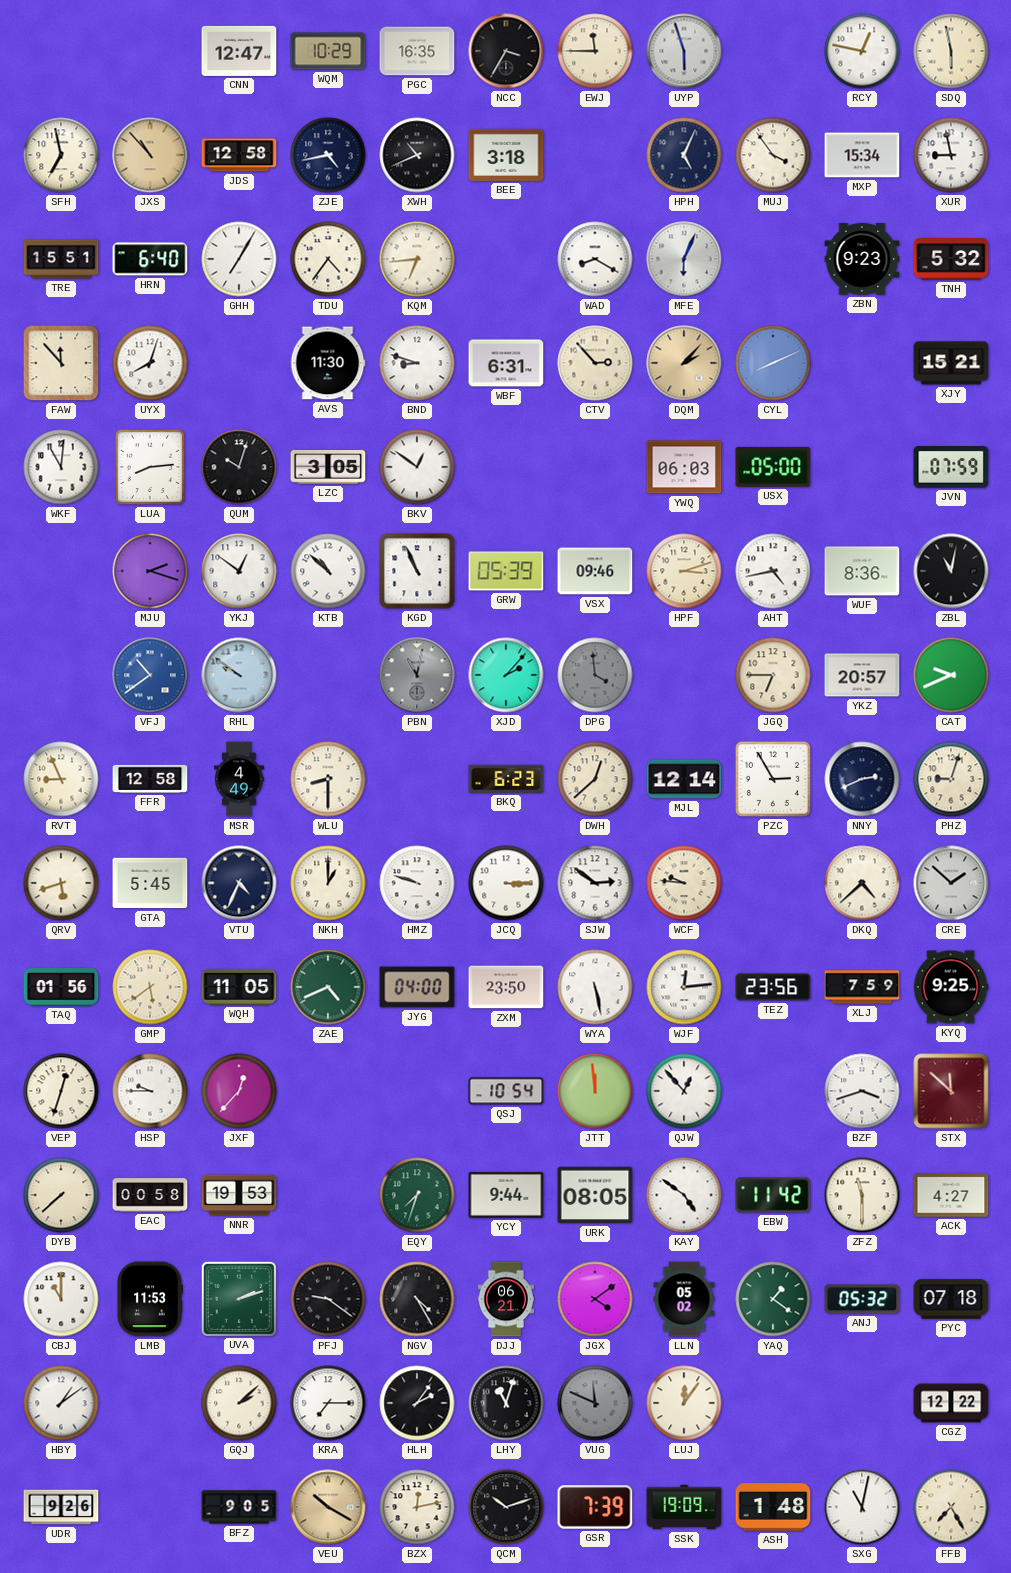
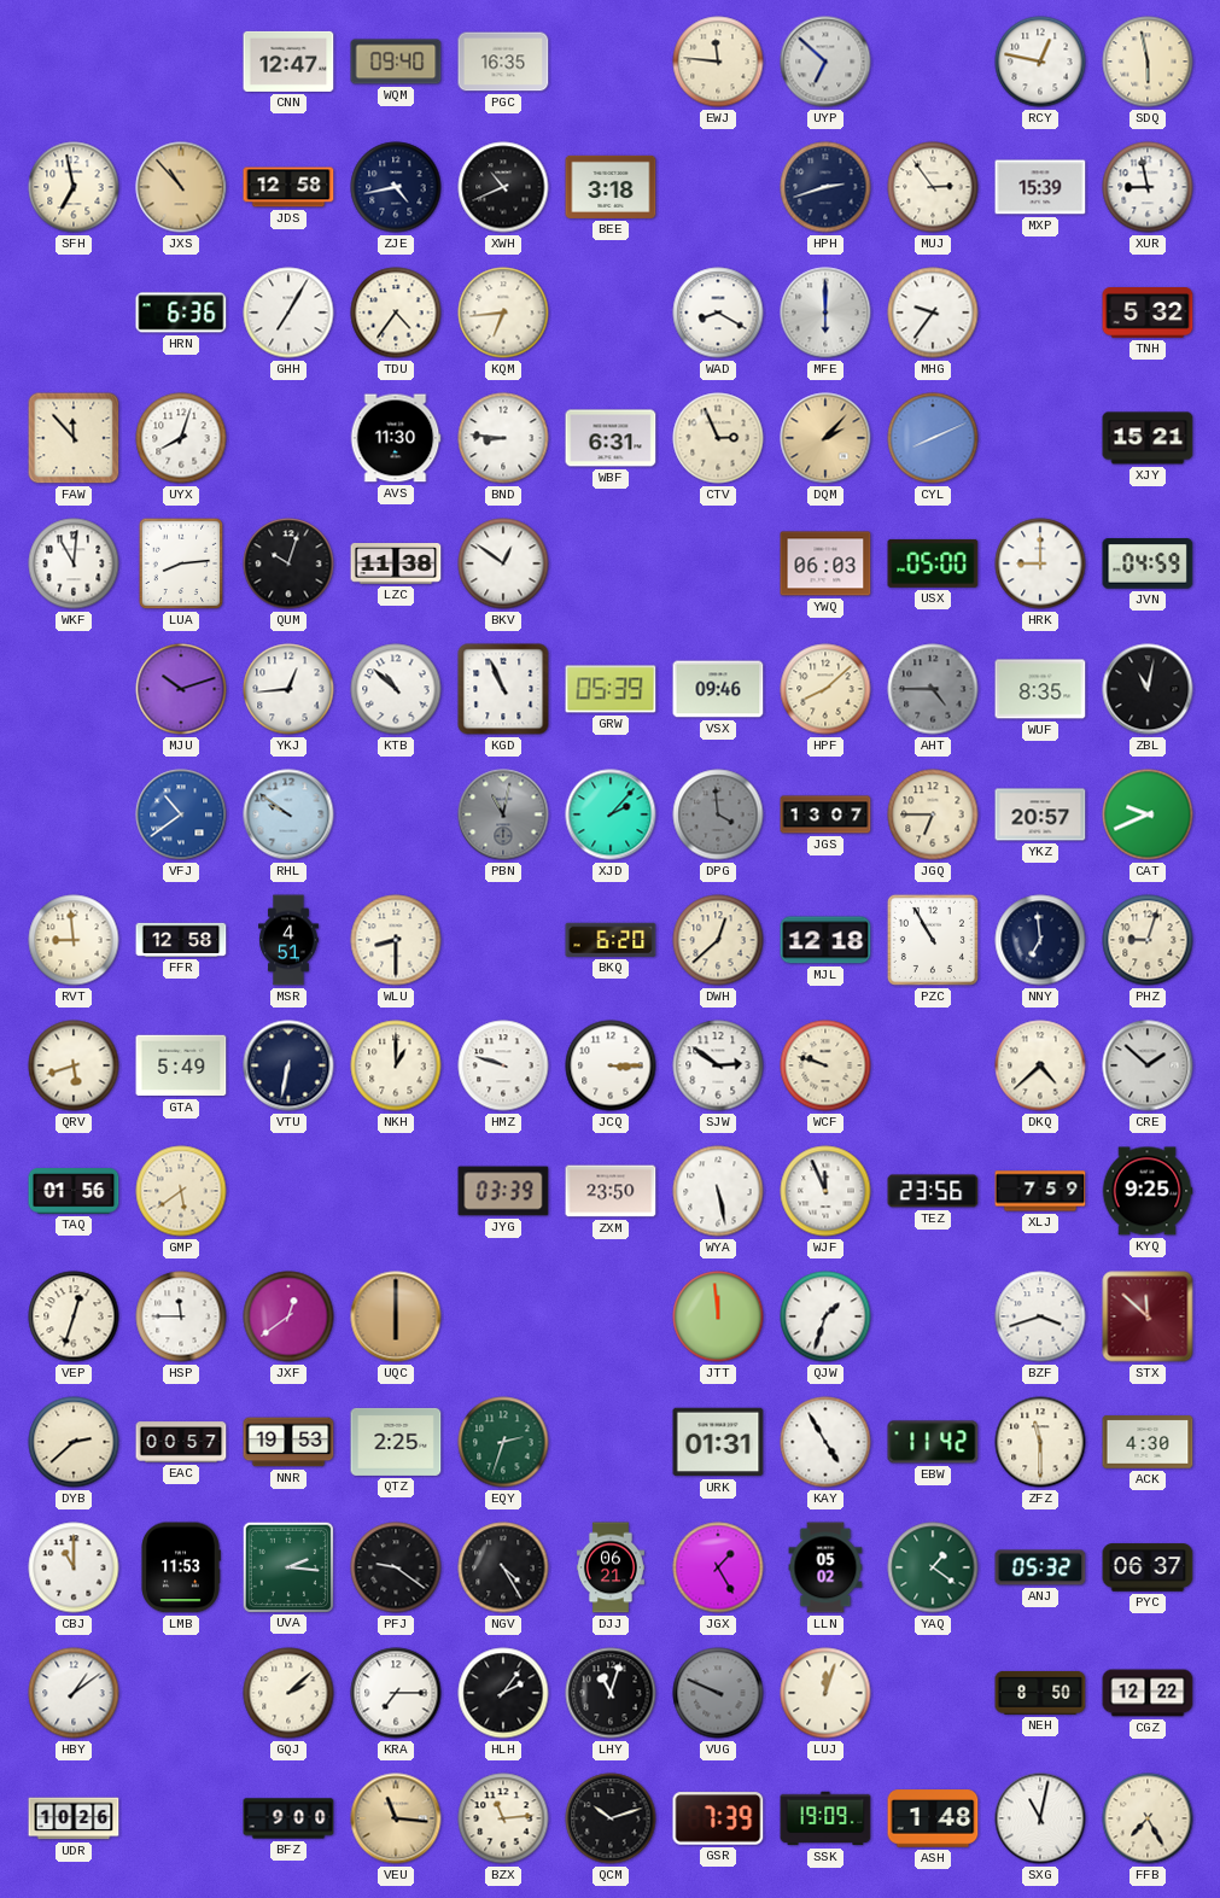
WQM: 10:29 -> 09:40 (396, 62)
NCC: 3:35 -> none (506, 51)
EWJ: 11:45 -> 11:46 (718, 62)
UYP: 5:57 -> 6:52 (825, 62)
HPH: 5:04 -> 2:42 (825, 187)
MUJ: 3:54 -> 2:54 (933, 187)
MXP: 15:34 -> 15:39 (1040, 187)
TRE: 15:51 -> none (61, 259)
HRN: 6:40 -> 6:36 (181, 313)
MFE: 6:04 -> 6:00 (825, 313)
MHG: none -> 9:36 (933, 313)
ZBN: 9:23 -> none (862, 260)
BND: 8:48 -> 8:46 (503, 438)
CTV: 2:53 -> 2:56 (718, 438)
LZC: 3:05 -> 11:38 (396, 565)
HRK: none -> 9:00 (1040, 563)
JVN: 07:59 -> 04:59 (1148, 563)
MJU: 2:18 -> 10:12 (181, 689)
YKJ: 12:51 -> 12:44 (288, 689)
HPF: 3:12 -> 8:08 (825, 689)
AHT: 4:43 -> 4:45 (933, 689)
AHT dial: white -> grey (933, 689)
WUF: 8:36 -> 8:35 (1040, 689)
JGS: none -> 13:07 (825, 814)
RVT: 8:56 -> 8:59 (74, 940)
MSR: 4:49 -> 4:51 (288, 940)
BKQ: 6:23 -> 6:20 (611, 940)
MJL: 12:14 -> 12:18 (825, 940)
PZC: 2:55 -> 10:55 (933, 940)
NNY: 2:41 -> 6:59 (1040, 940)
GTA: 5:45 -> 5:49 (181, 1065)
VTU: 4:34 -> 6:32 (288, 1065)
WCF: 9:46 -> 9:48 (825, 1065)
WQH: 11:05 -> none (239, 987)
ZAE: 4:41 -> none (328, 987)
JYG: 04:00 -> 03:39 (503, 1191)
WJF: 12:14 -> 11:56 (825, 1191)
HSP: 9:45 -> 11:45 (181, 1316)
JXF: 12:37 -> 12:39 (288, 1316)
UQC: none -> 6:00 (396, 1316)
QSJ: 10:54 -> none (506, 1091)
QJW: 12:53 -> 1:33 (825, 1316)
DYB: 7:38 -> 2:38 (74, 1442)
EAC: 00:58 -> 00:57 (181, 1442)
QTZ: none -> 2:25 (396, 1442)
EQY: 7:33 -> 2:33 (503, 1442)
YCY: 9:44 -> none (506, 1195)
URK: 08:05 -> 01:31 (718, 1442)
KAY: 4:51 -> 4:55 (825, 1442)
ACK: 4:27 -> 4:30 (1148, 1442)
UVA: 2:12 -> 2:16 (287, 1566)
JGX: 4:09 -> 1:25 (718, 1567)
PYC: 07:18 -> 06:37 (1148, 1567)
VUG: 11:49 -> 9:49 (718, 1693)
LUJ: 12:06 -> 12:03 (825, 1693)
NEH: none -> 8:50 (1040, 1693)
UDR: 9:26 -> 10:26 (74, 1818)
BFZ: 9:05 -> 9:00 (288, 1818)
VEU: 10:20 -> 11:16 (396, 1818)
BZX: 12:13 -> 11:14 (503, 1818)
